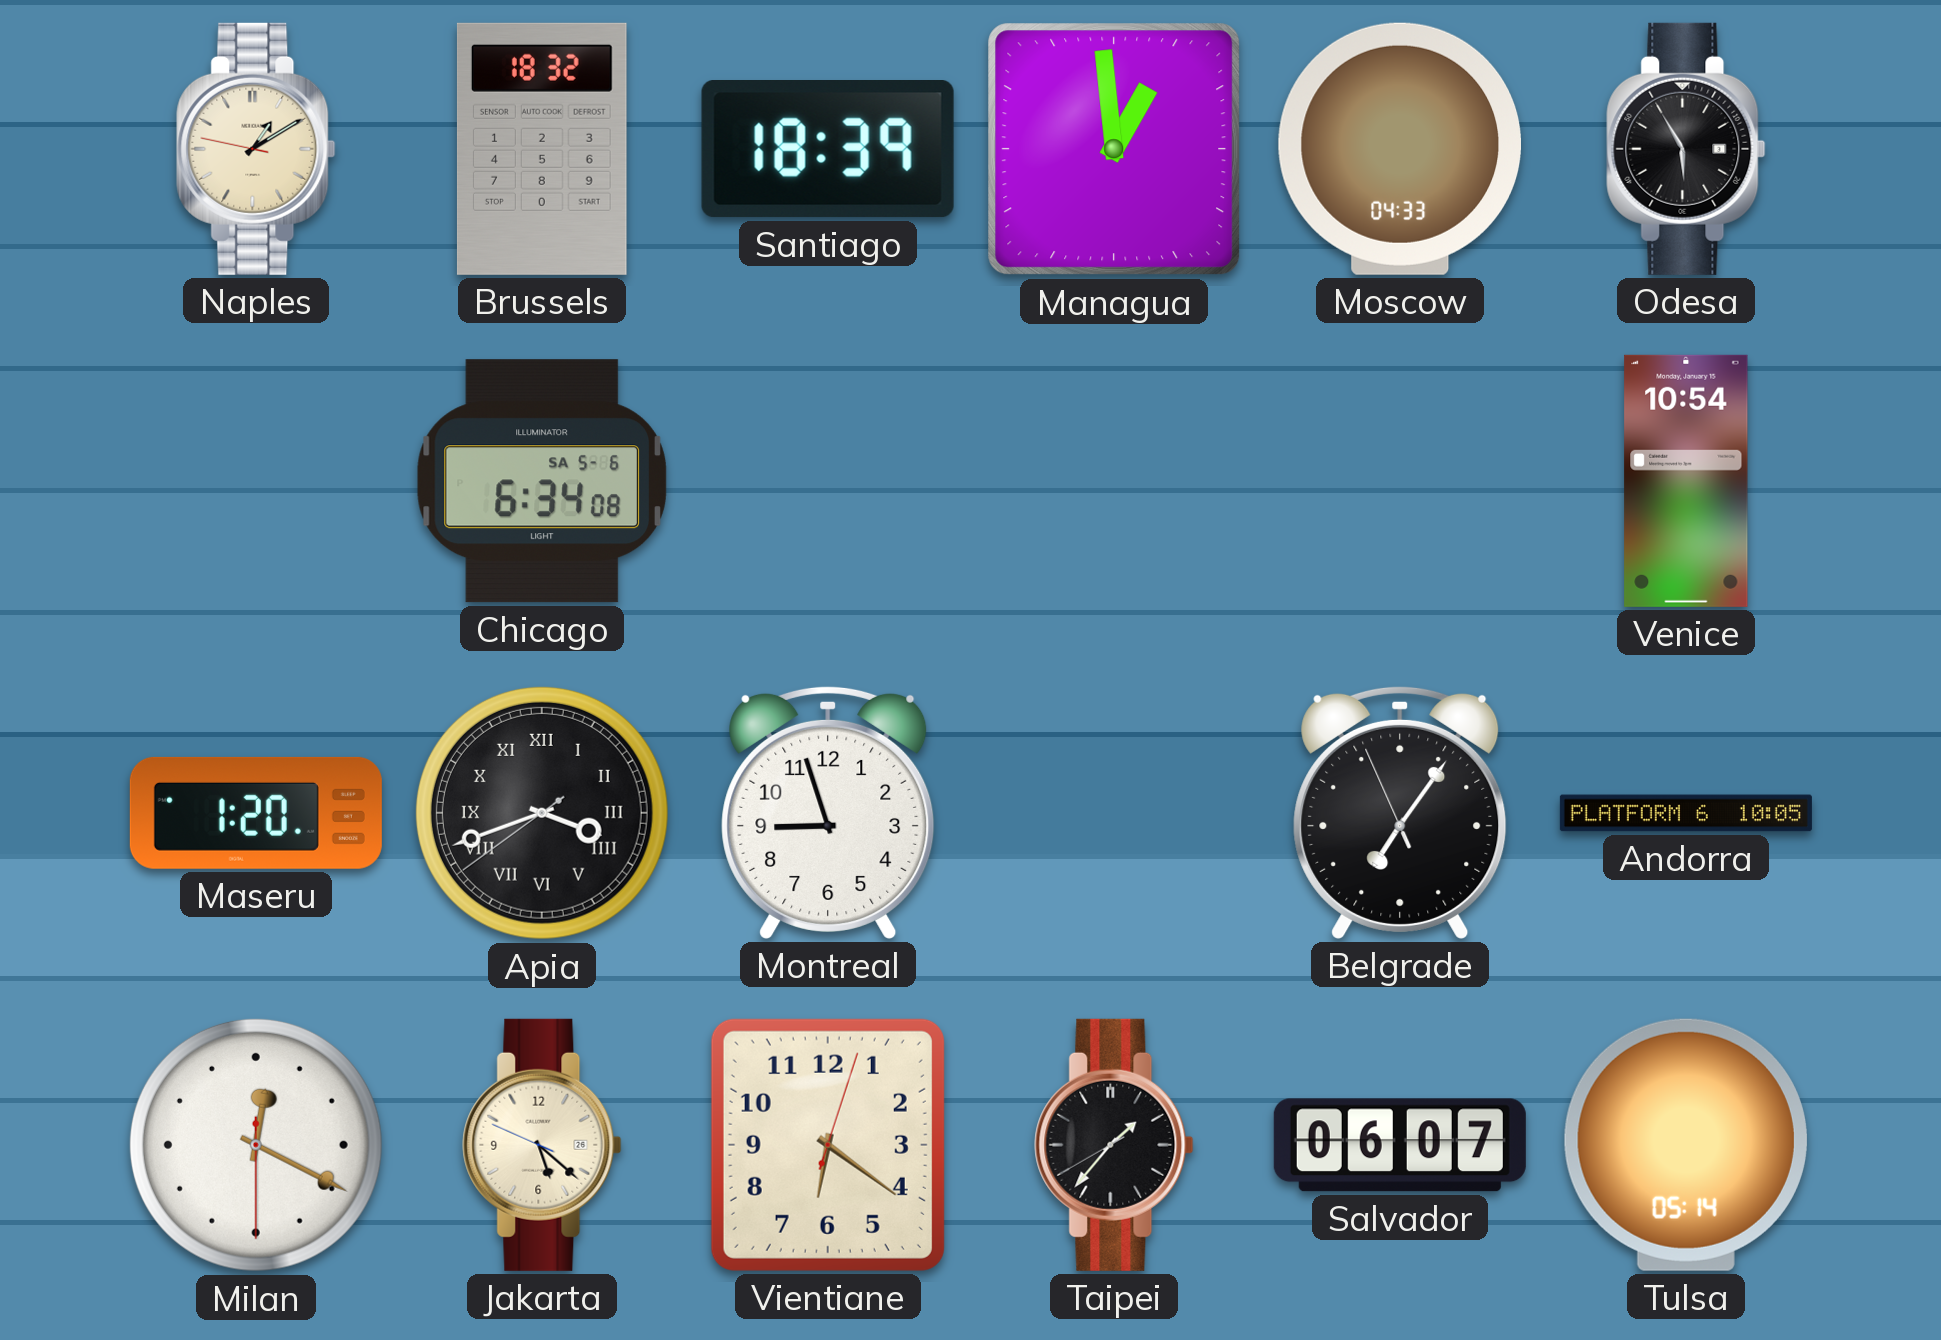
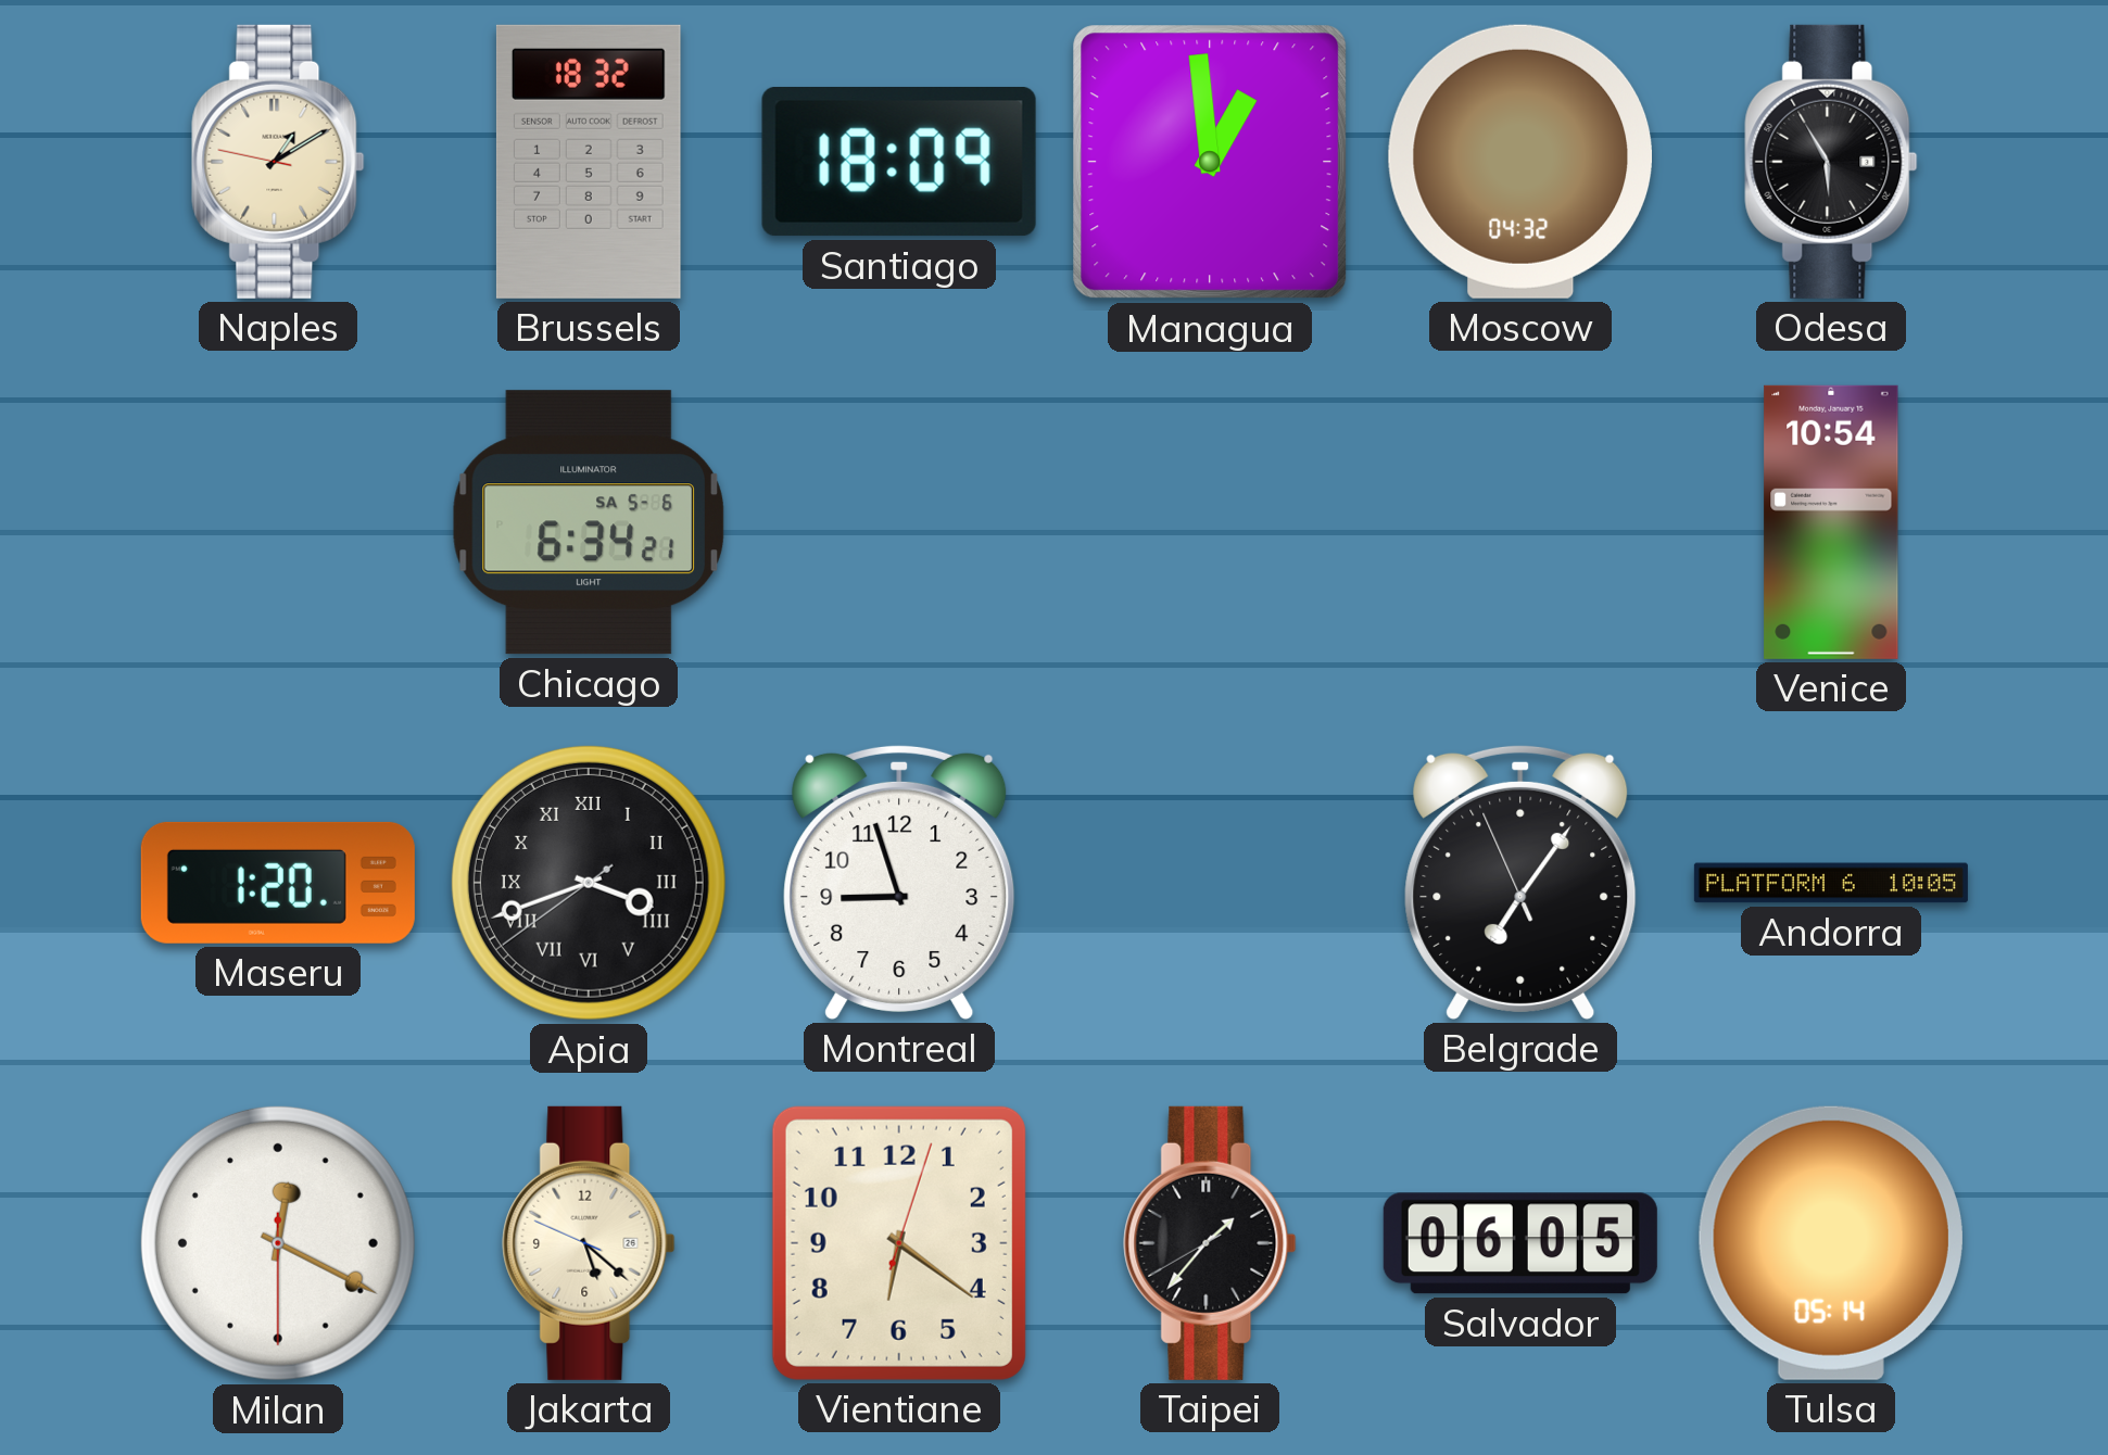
Santiago: 18:39 -> 18:09 (899, 163)
Moscow: 04:33 -> 04:32 (1519, 162)
Chicago: 6:34:08 -> 6:34:21 (589, 522)
Salvador: 06:07 -> 06:05 (1520, 1243)
